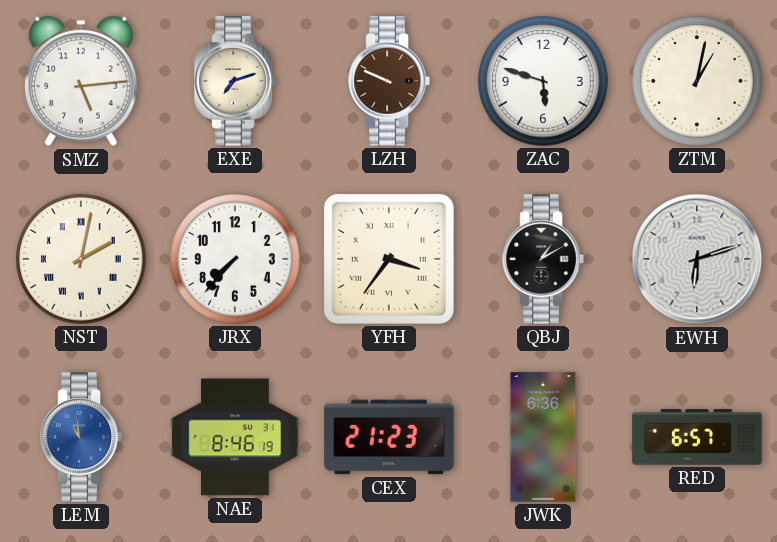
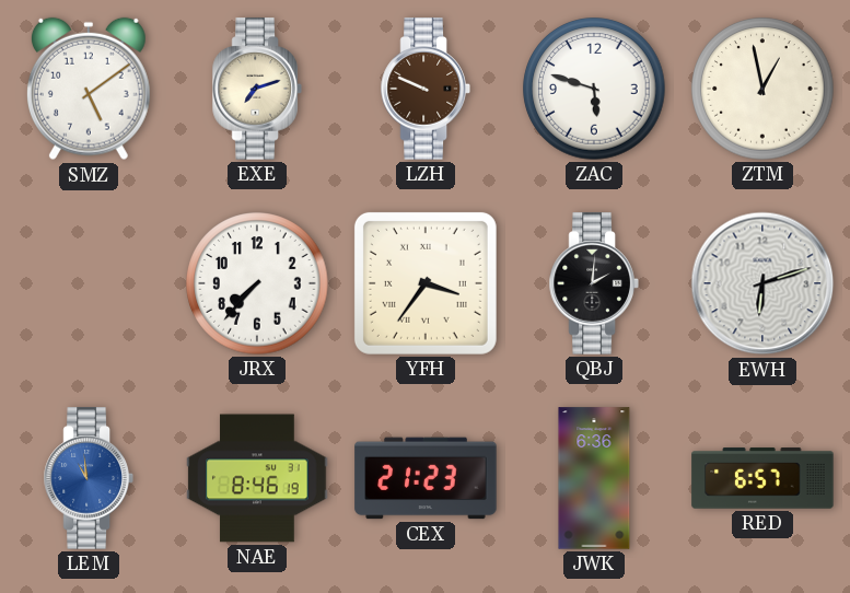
SMZ: 5:14 -> 5:09 (89, 89)
ZTM: 1:02 -> 12:58 (762, 89)
NST: 2:02 -> none (81, 259)
QBJ: 1:10 -> 2:01 (594, 283)
